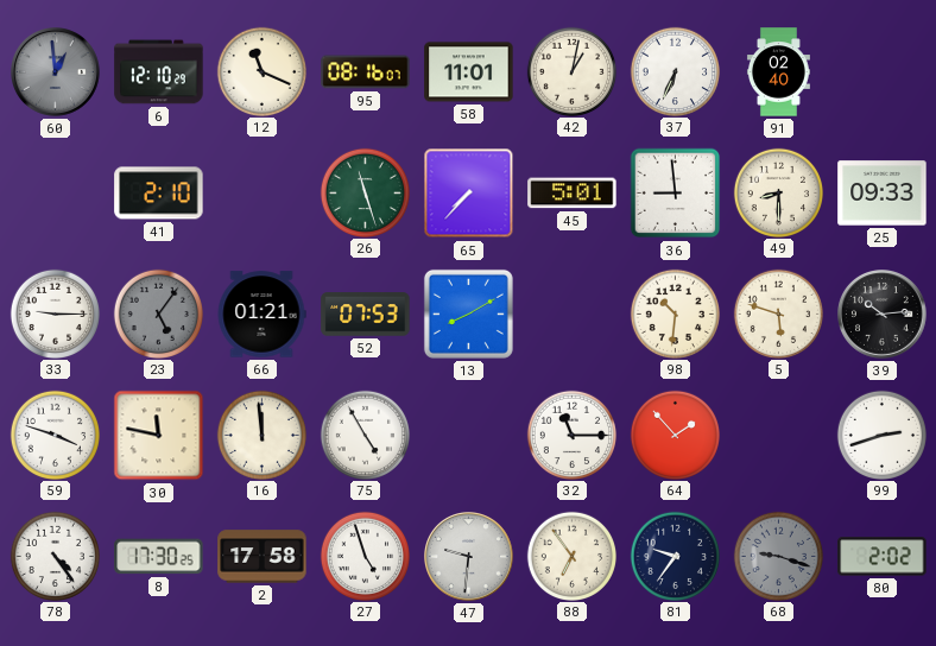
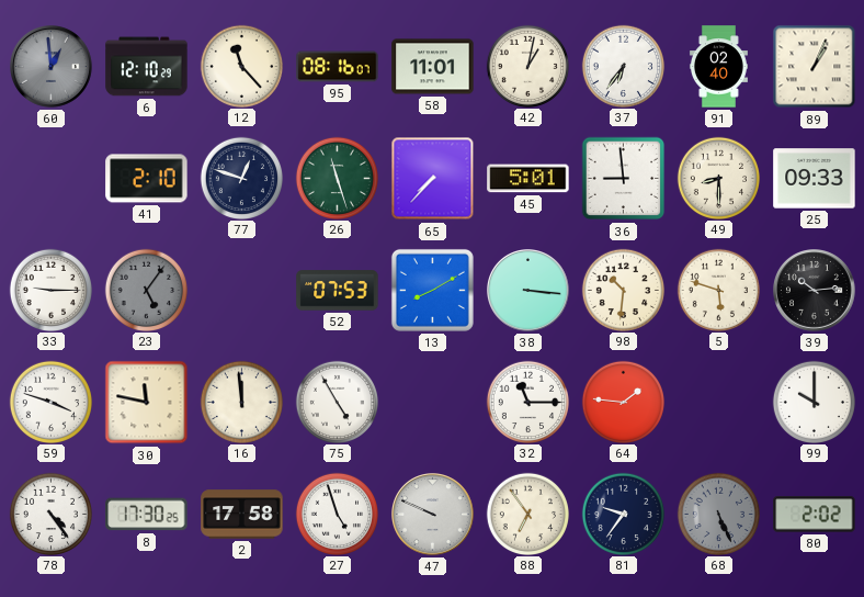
12: 11:19 -> 11:23 (241, 66)
37: 6:34 -> 6:36 (623, 66)
89: none -> 1:04 (815, 67)
77: none -> 12:48 (241, 178)
66: 01:21 -> none (261, 315)
38: none -> 3:16 (528, 291)
64: 1:53 -> 1:46 (623, 402)
99: 2:42 -> 10:00 (814, 402)
47: 9:31 -> 9:49 (433, 515)
68: 9:18 -> 5:26 (718, 514)
